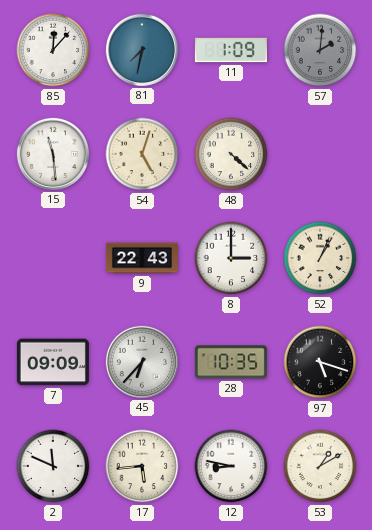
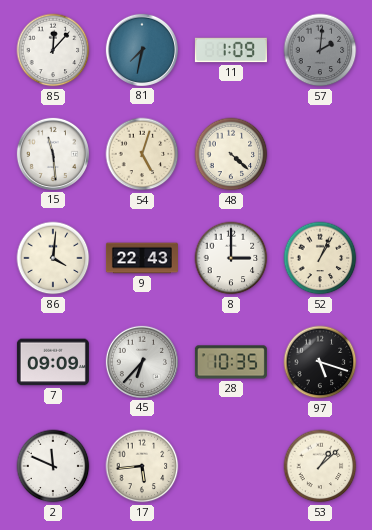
86: none -> 4:01 (53, 258)
12: 8:47 -> none (231, 466)
53: 1:10 -> 1:08 (320, 466)
